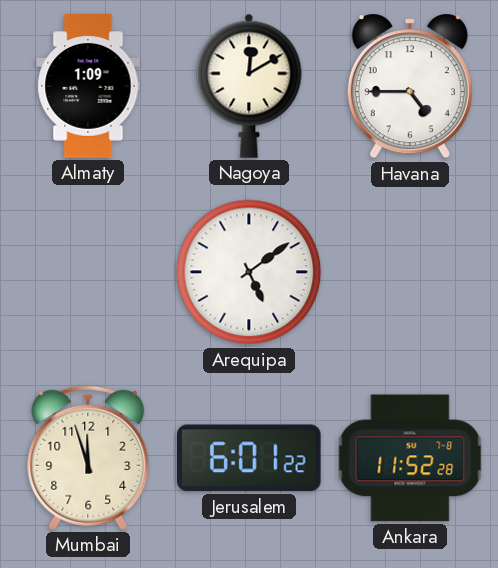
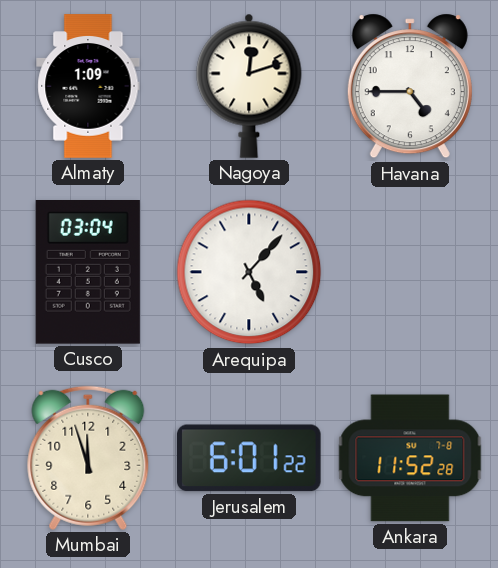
Nagoya: 12:10 -> 12:12 (249, 86)
Cusco: none -> 03:04 (88, 273)
Arequipa: 5:09 -> 5:07 (249, 272)
